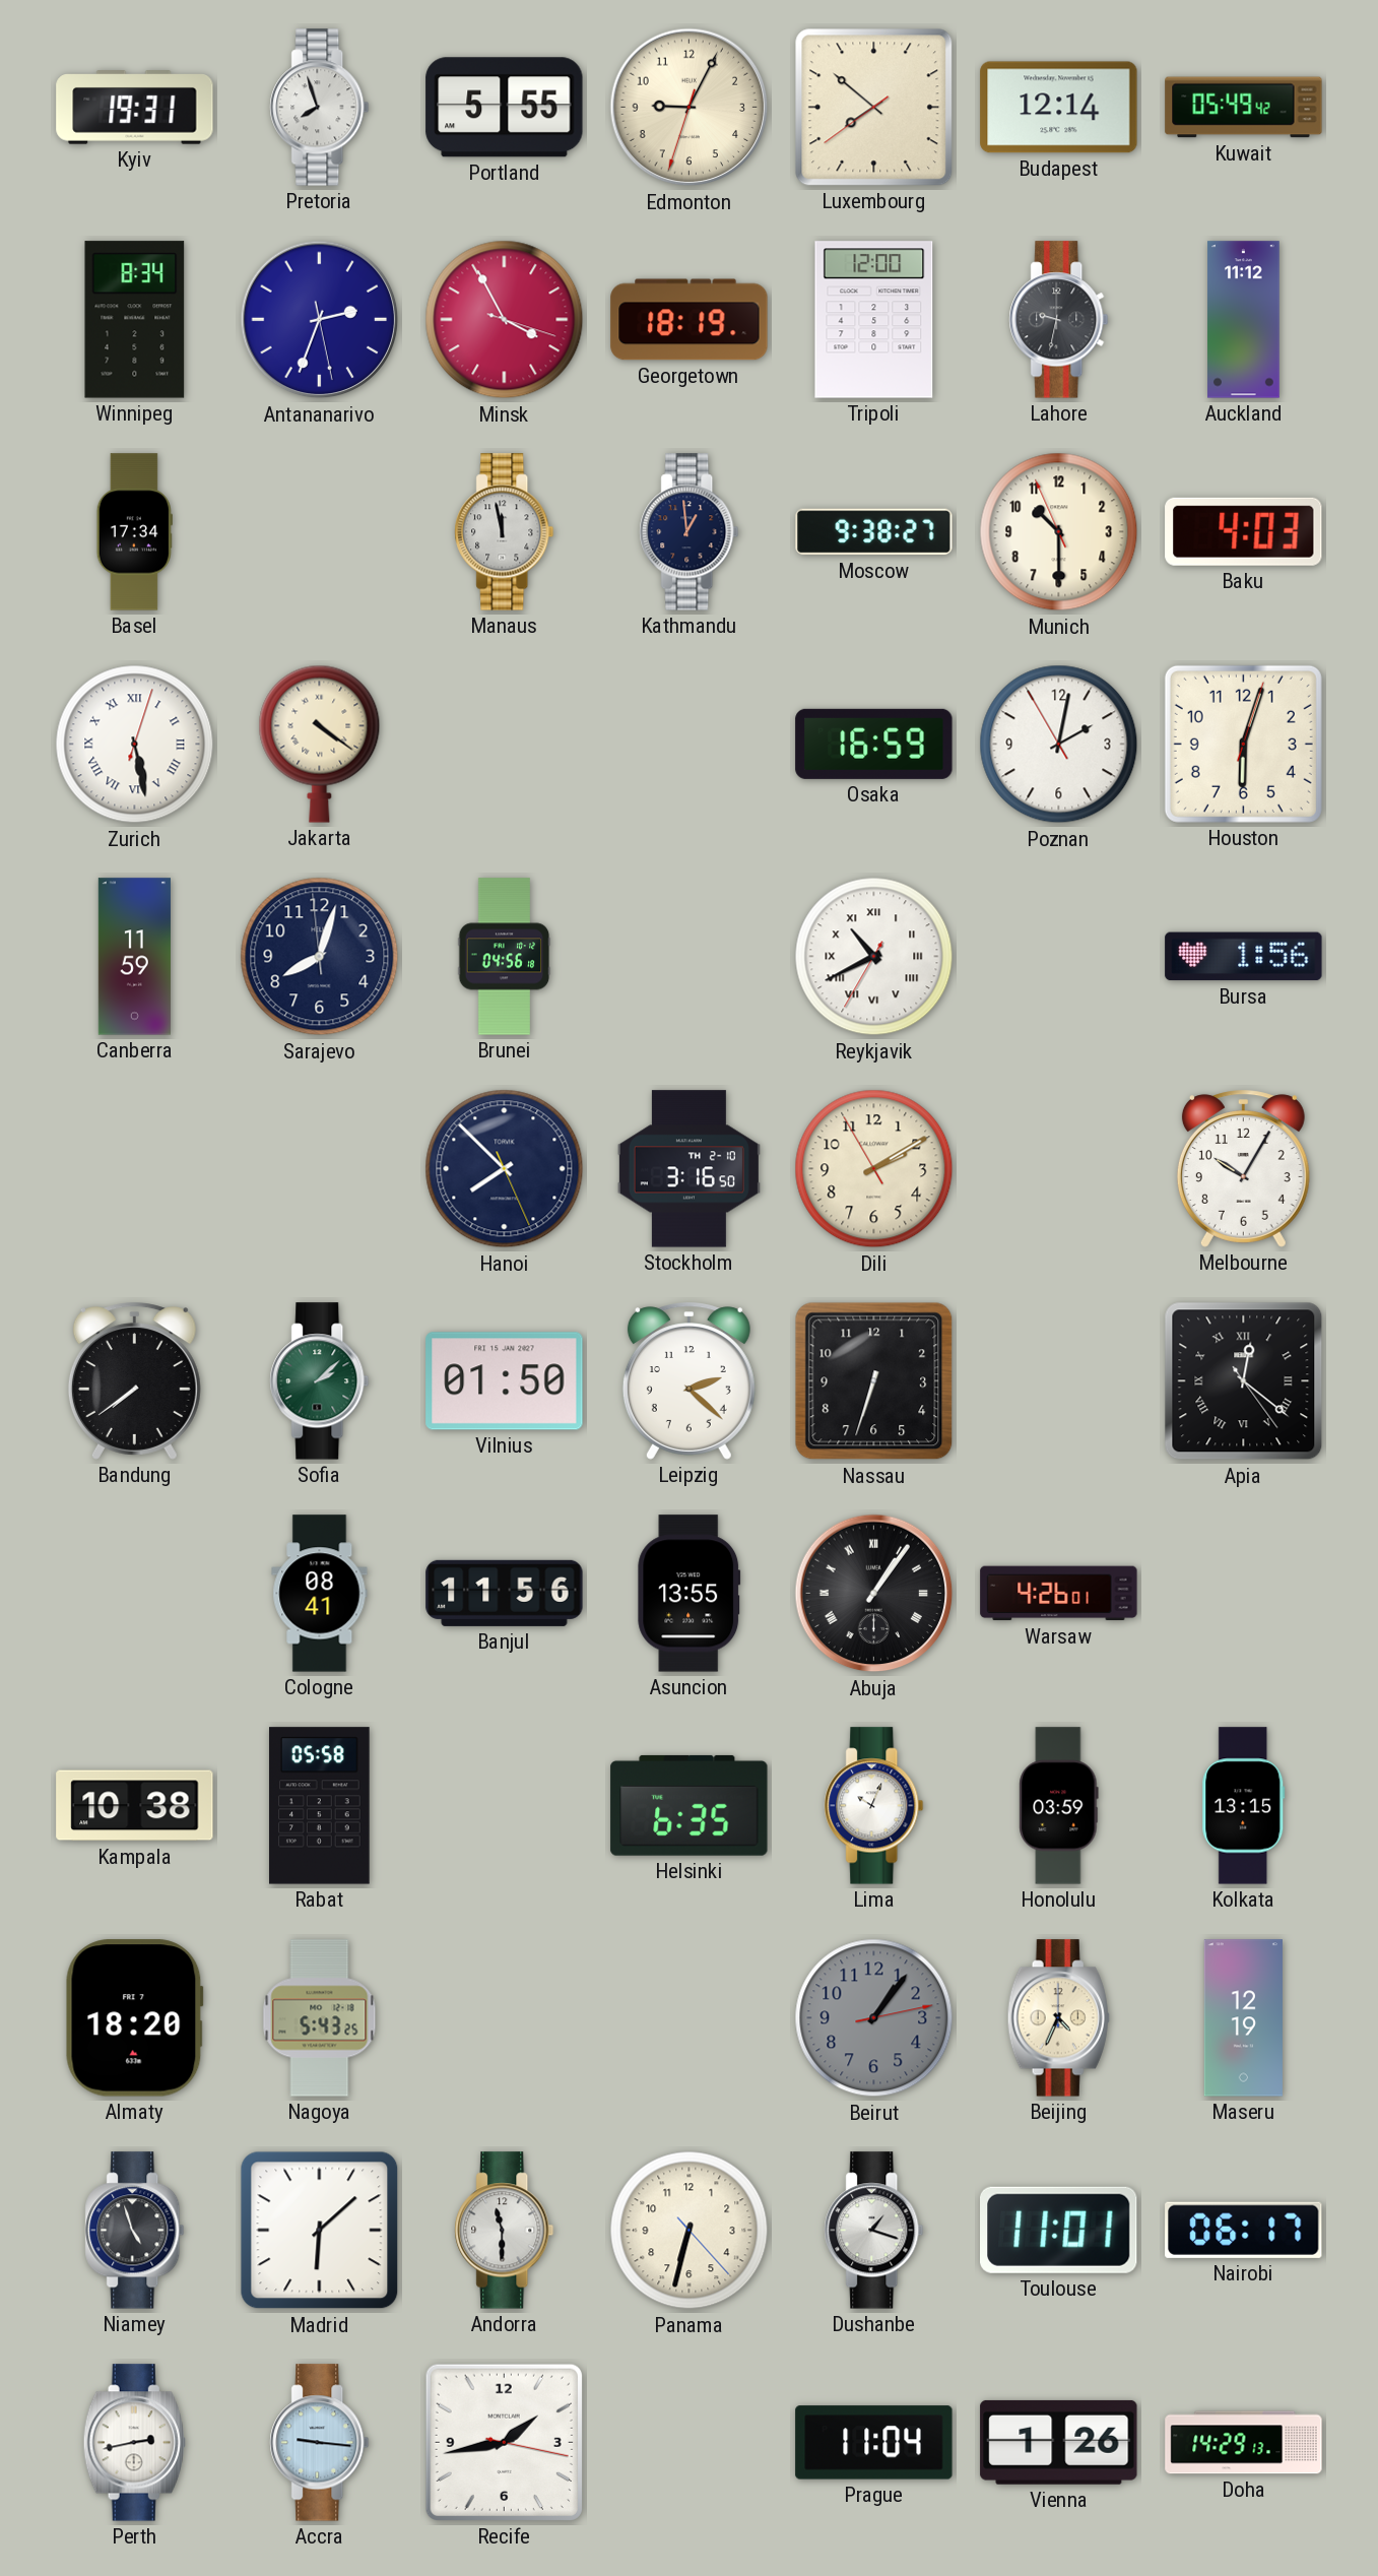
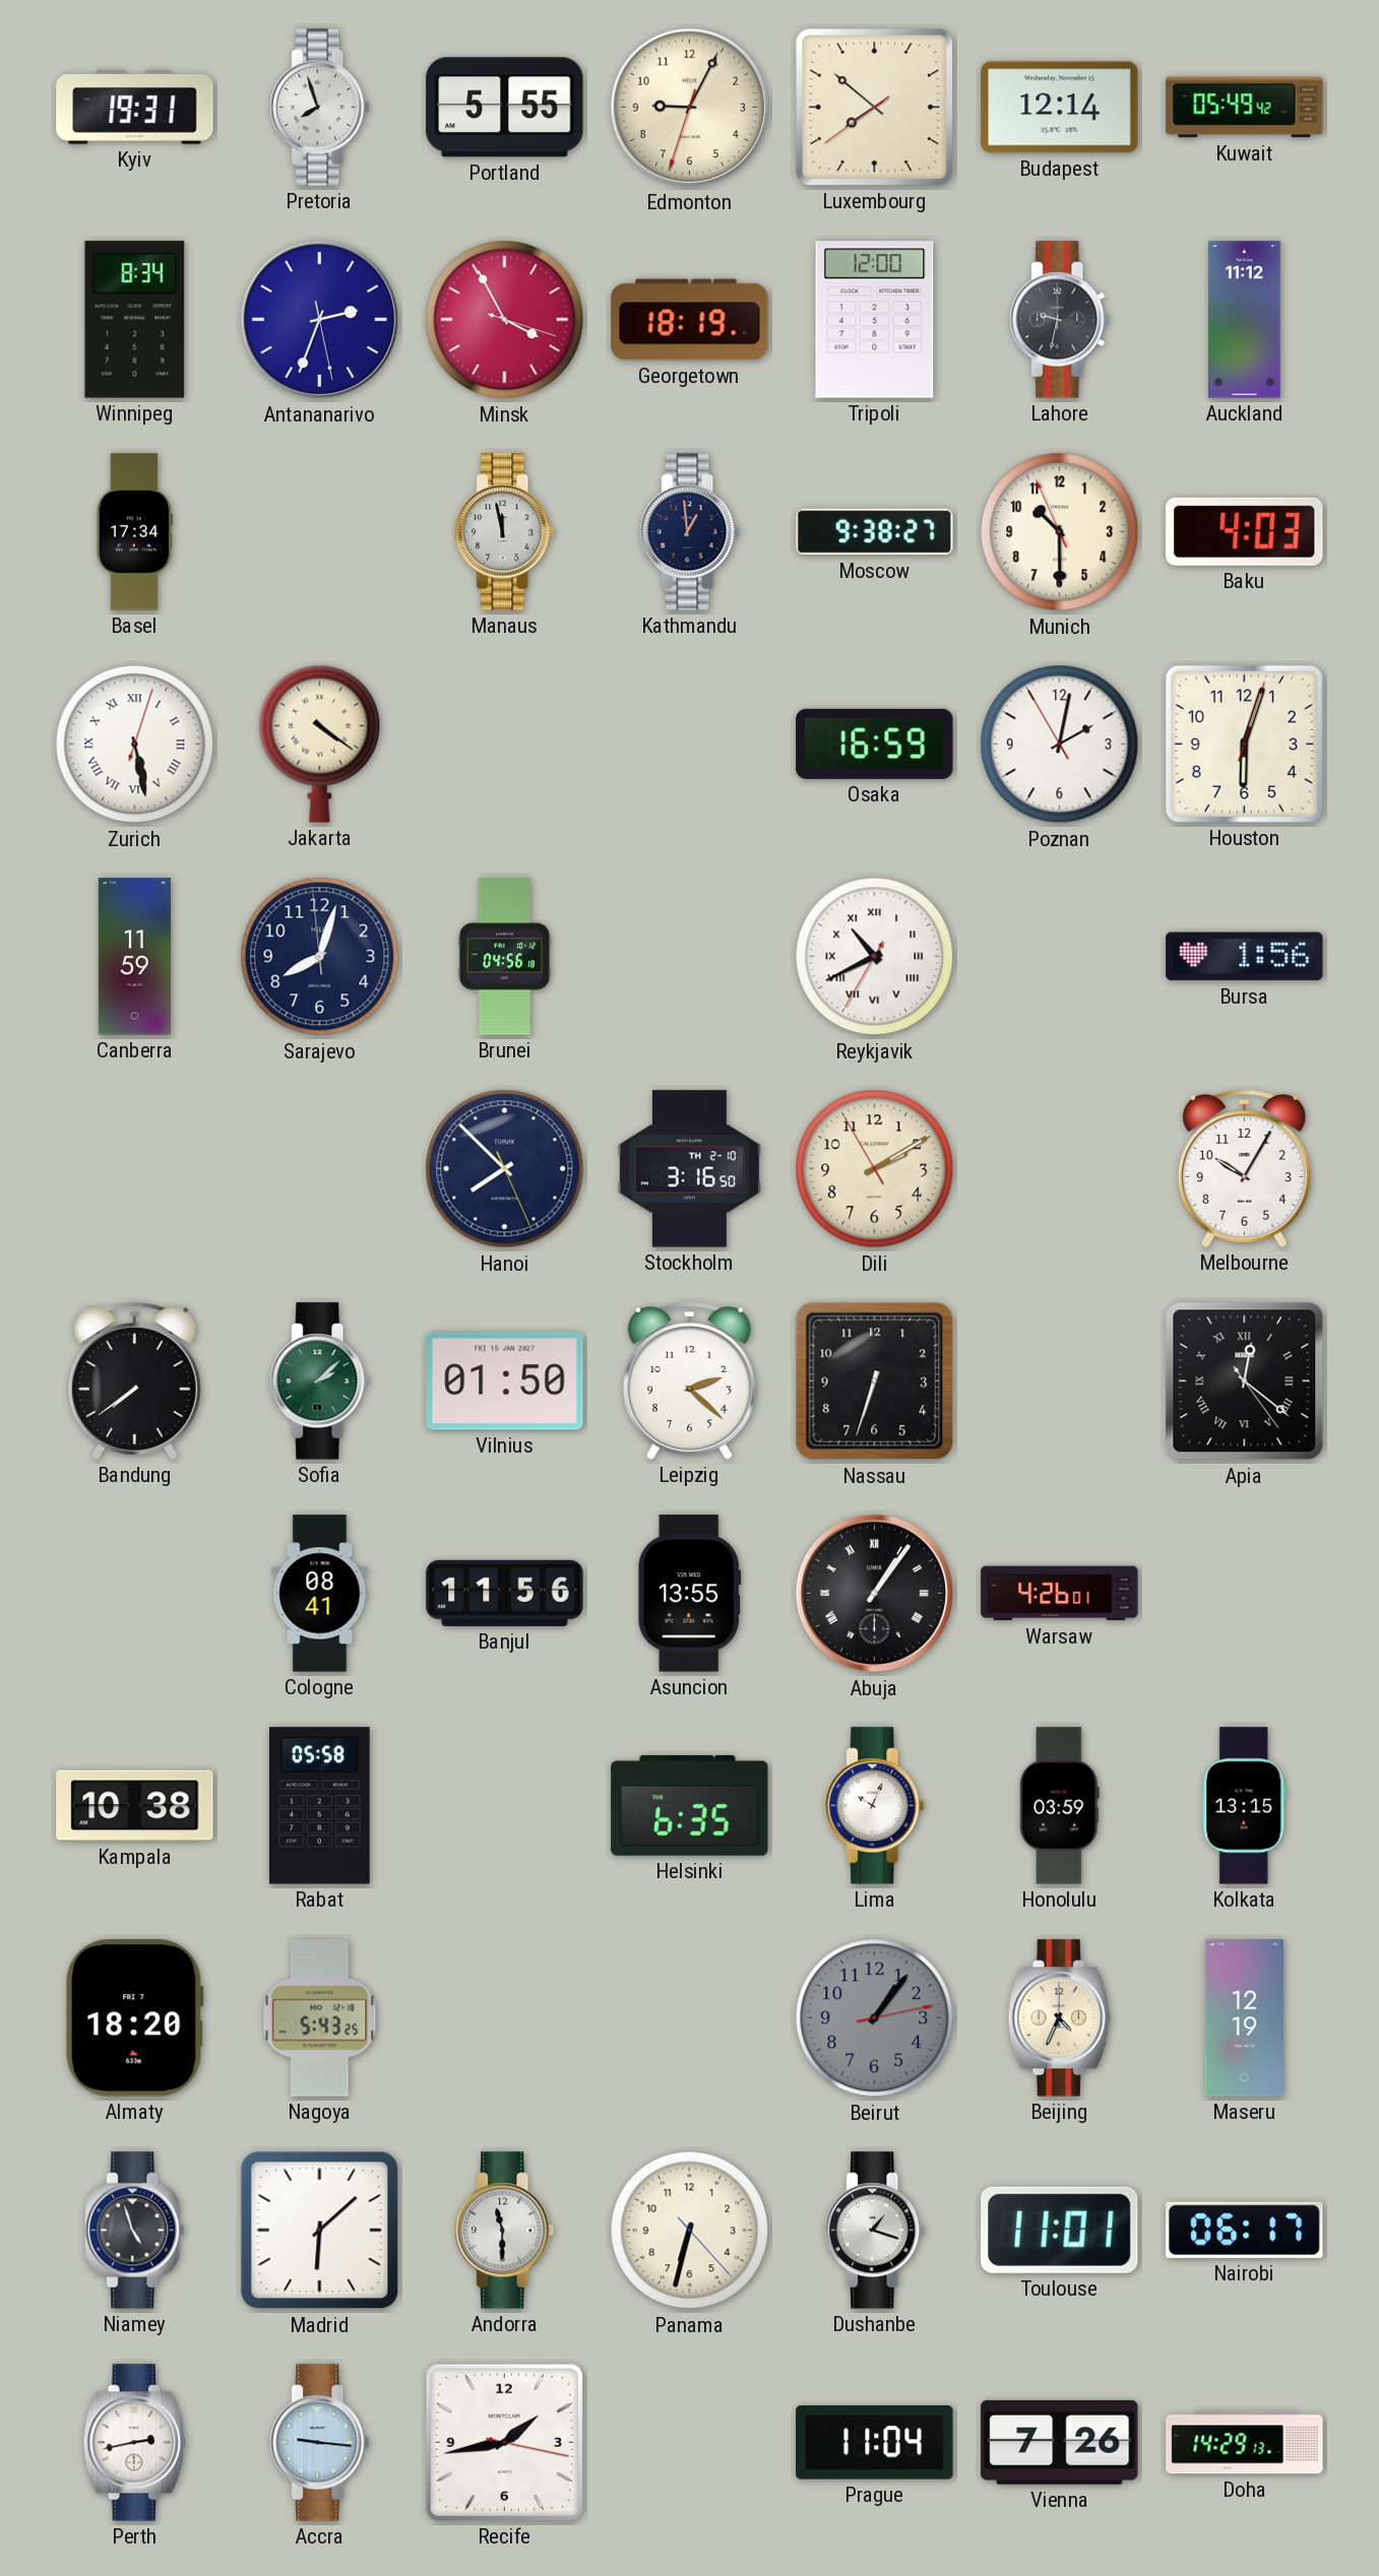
Vienna: 1:26 -> 7:26 (1060, 2442)
